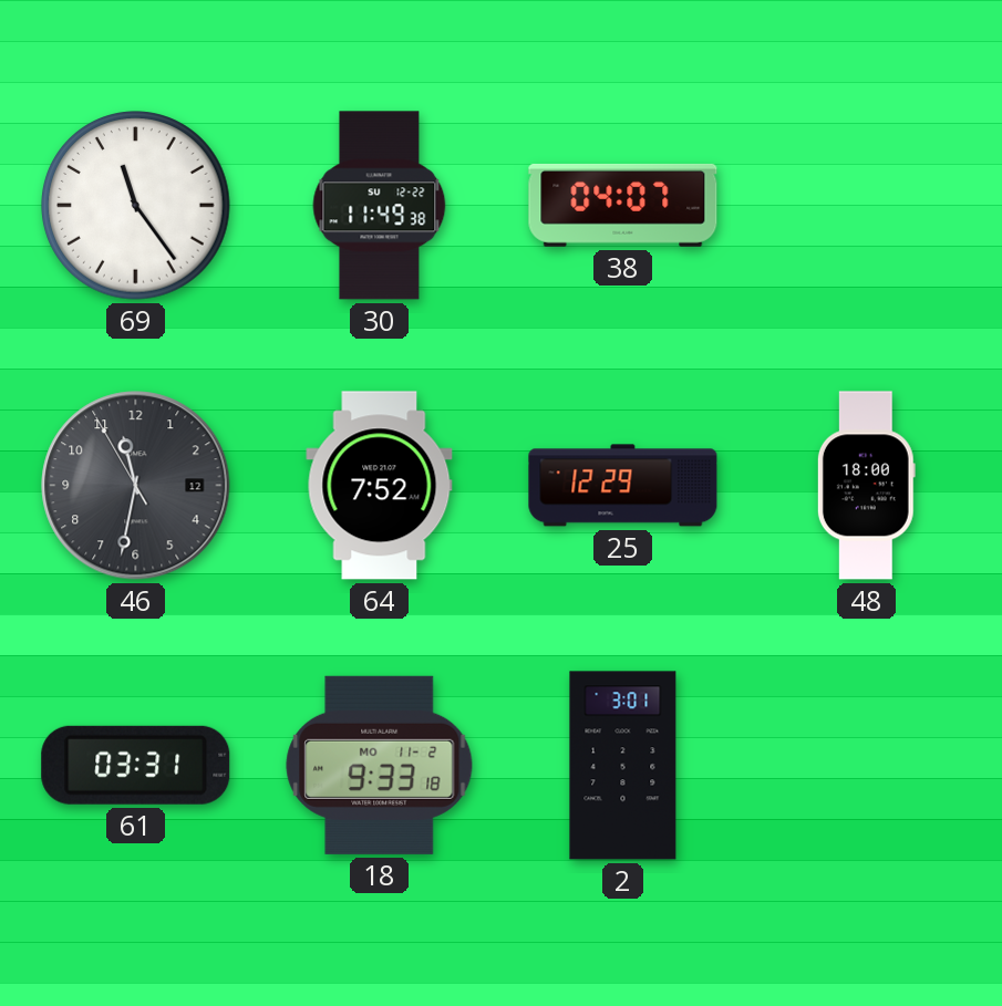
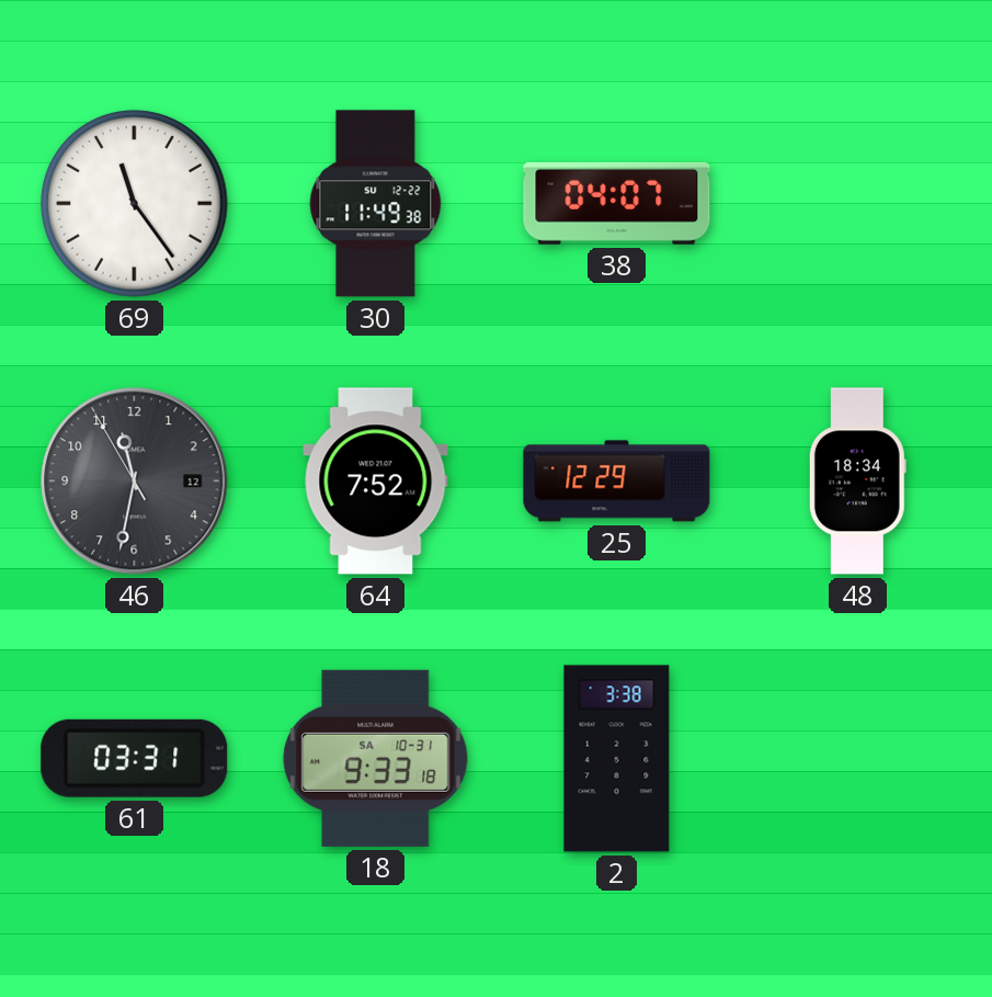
48: 18:00 -> 18:34 (857, 481)
18 date: MO 11-2 -> SA 10-31 (376, 758)
2: 3:01 -> 3:38 (617, 759)
